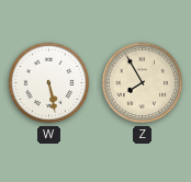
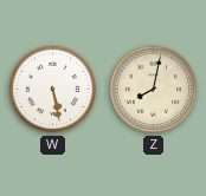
Z: 7:55 -> 8:02 (154, 90)
